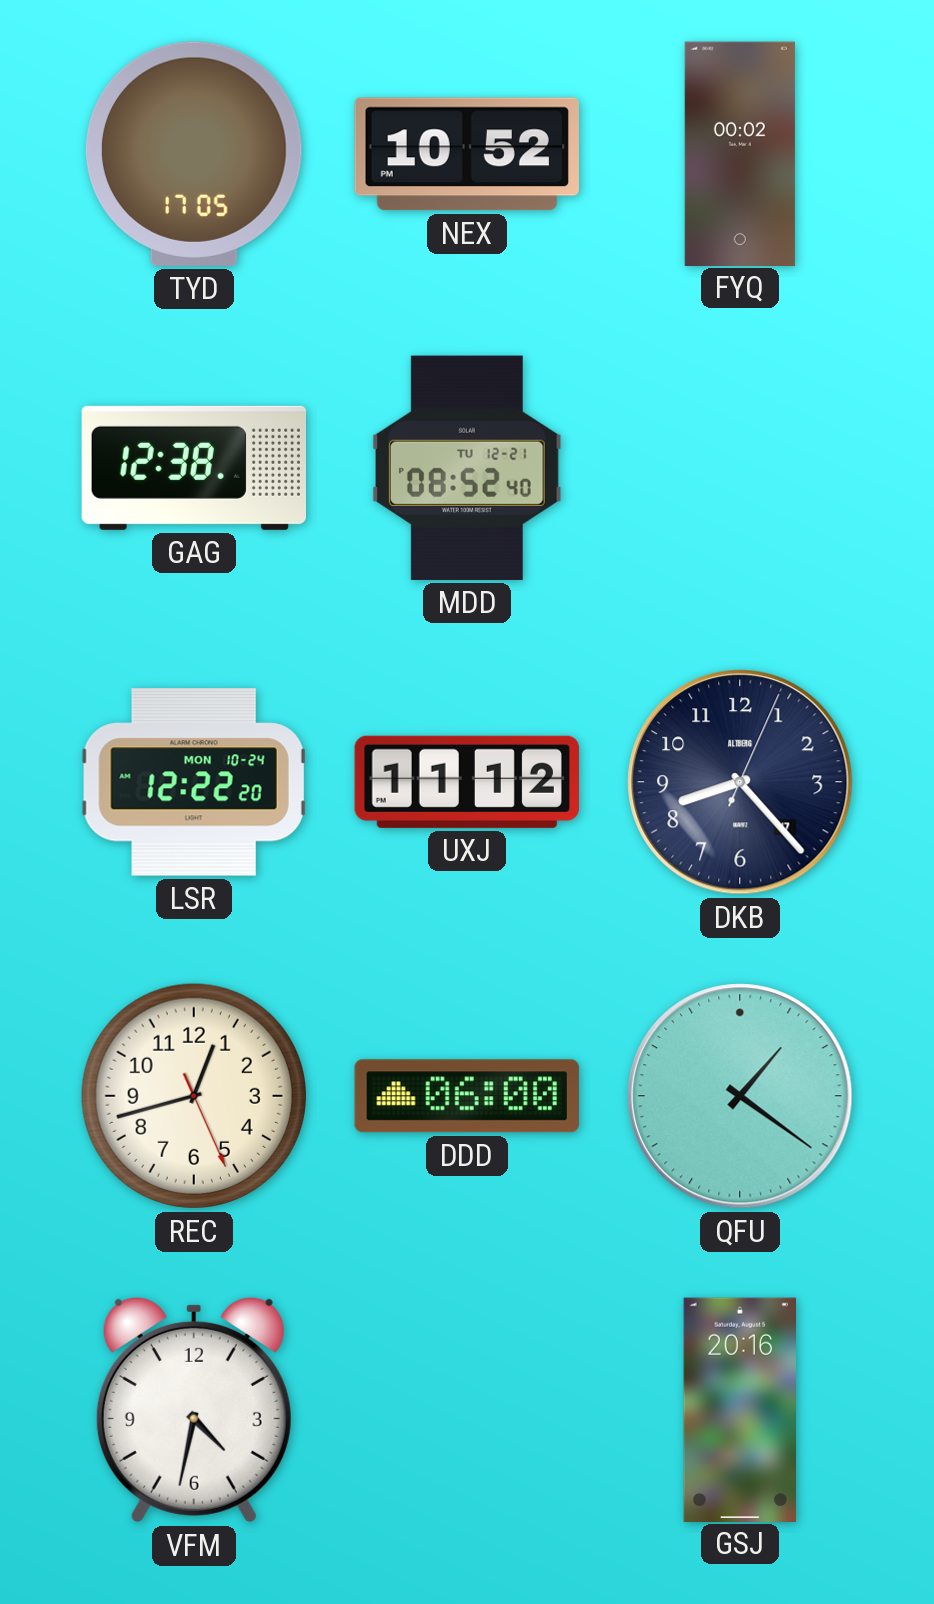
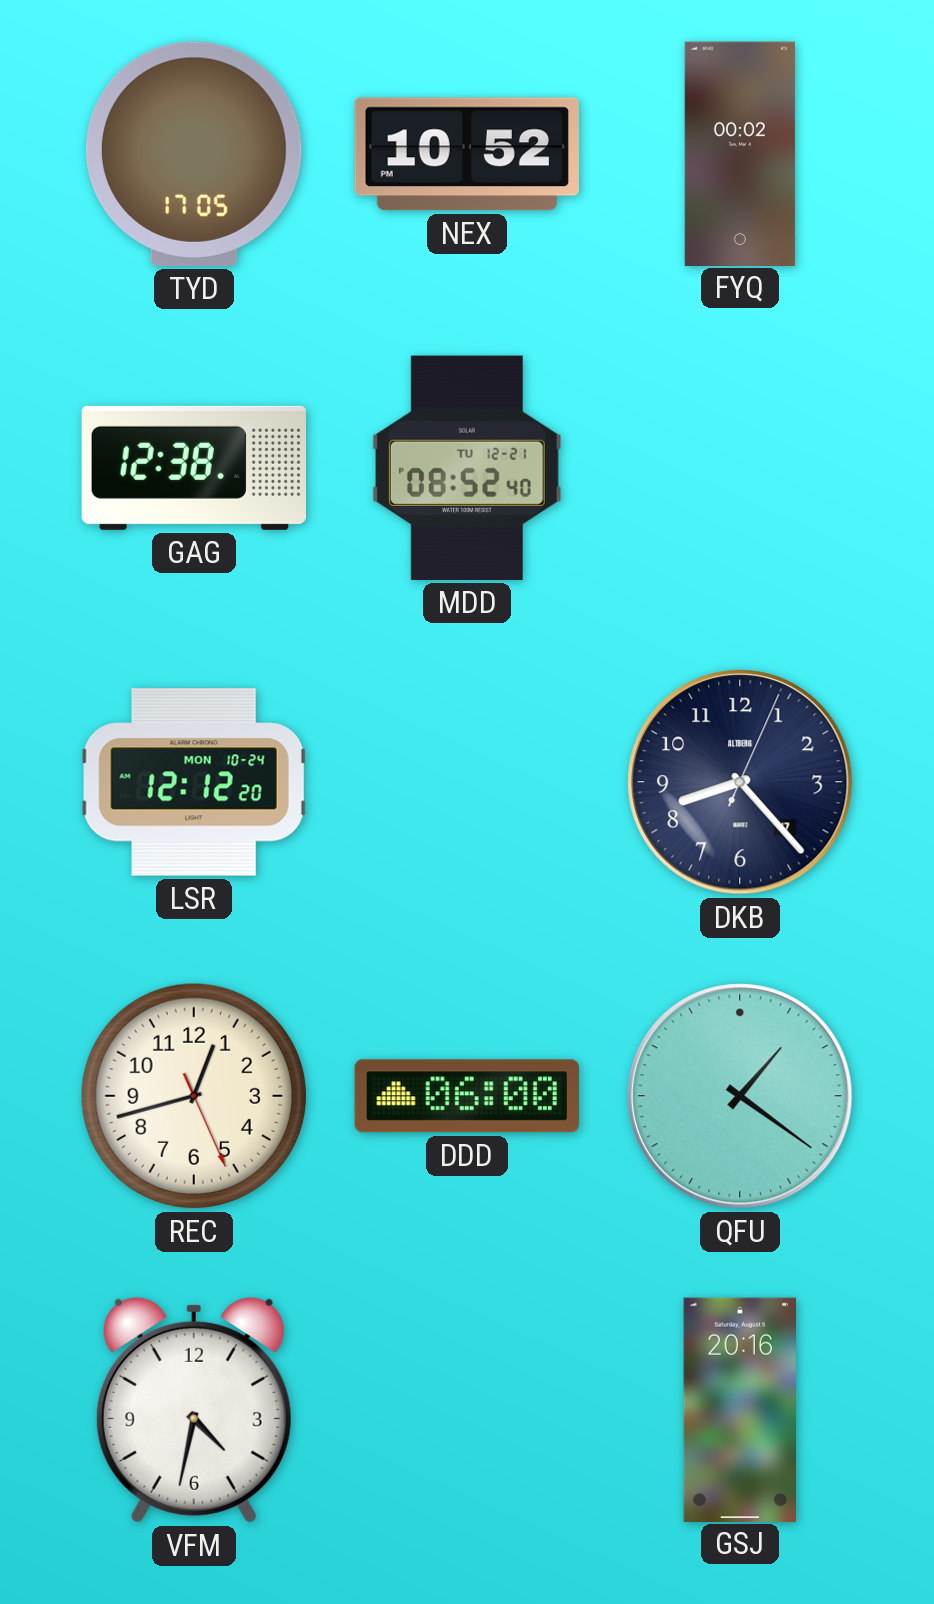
LSR: 12:22 -> 12:12 (194, 782)
UXJ: 11:12 -> none (467, 782)
